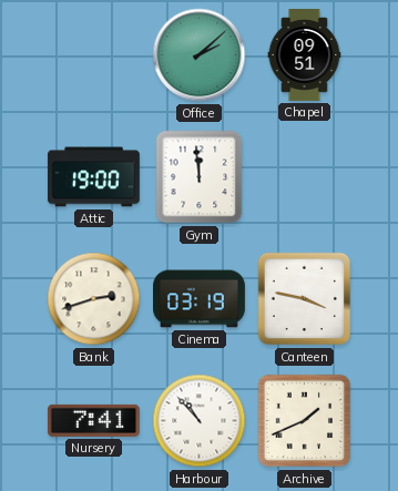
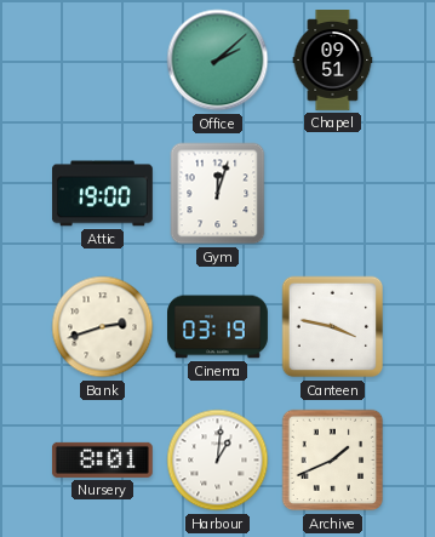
Gym: 11:59 -> 12:03 (218, 194)
Nursery: 7:41 -> 8:01 (102, 459)
Harbour: 10:53 -> 1:01 (218, 461)
